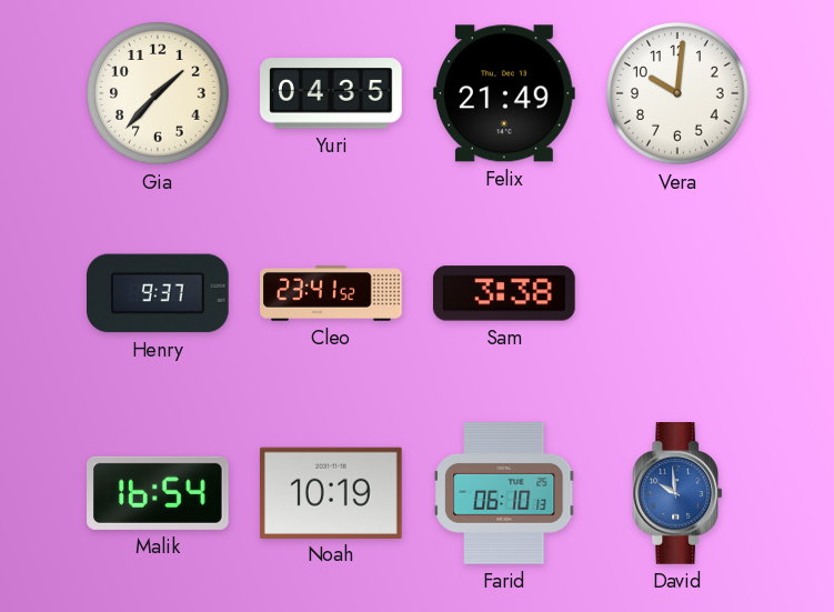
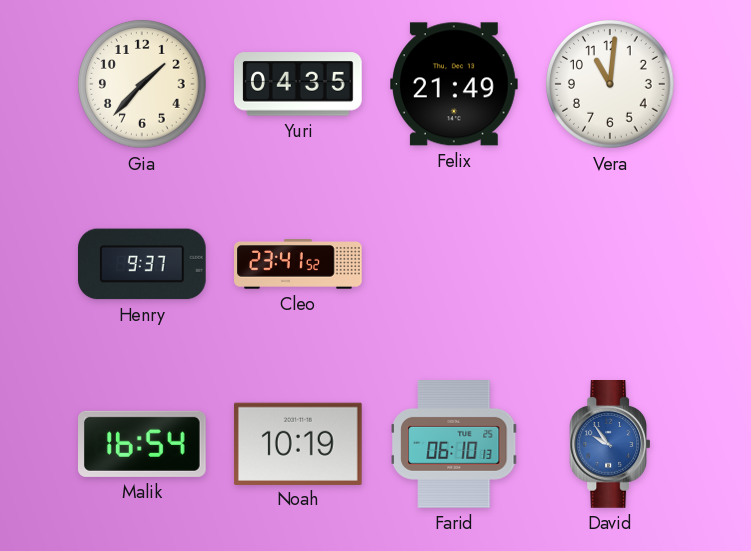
Vera: 10:01 -> 11:01 (610, 84)
Sam: 3:38 -> none (504, 293)
David: 9:59 -> 9:54 (610, 445)
